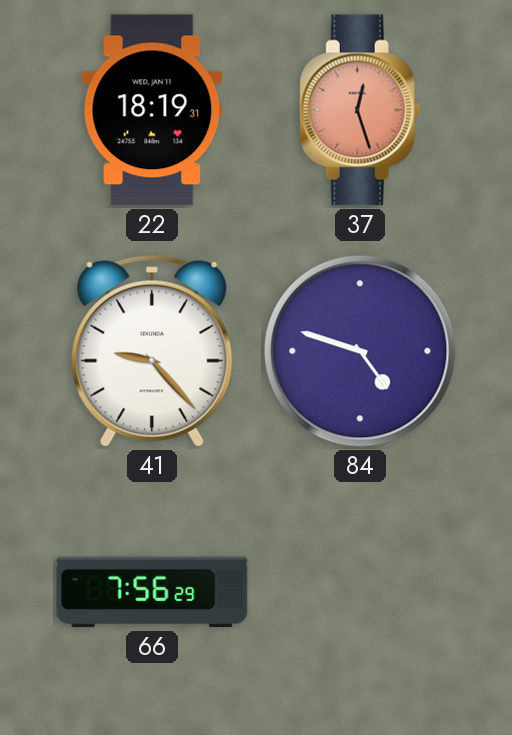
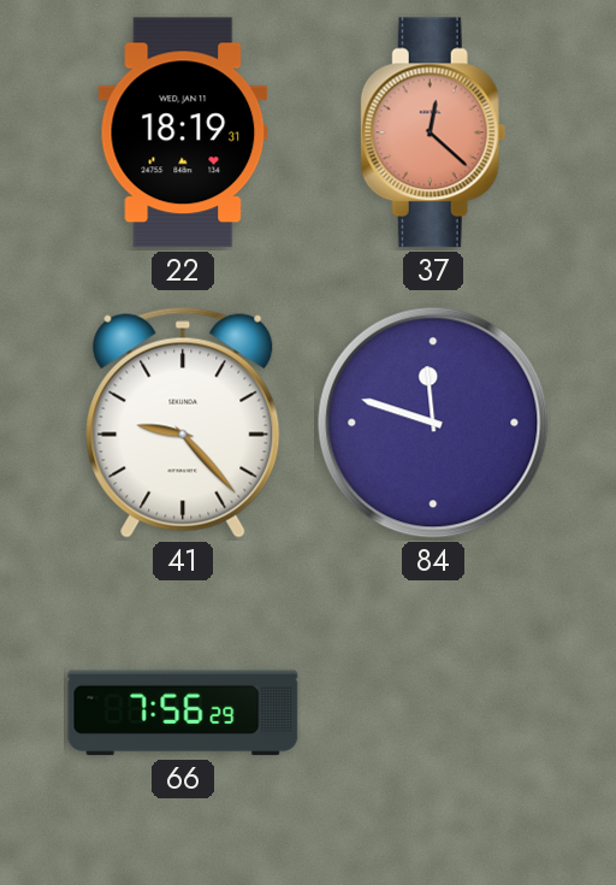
37: 12:27 -> 12:22 (433, 132)
84: 4:48 -> 11:48 (433, 423)
